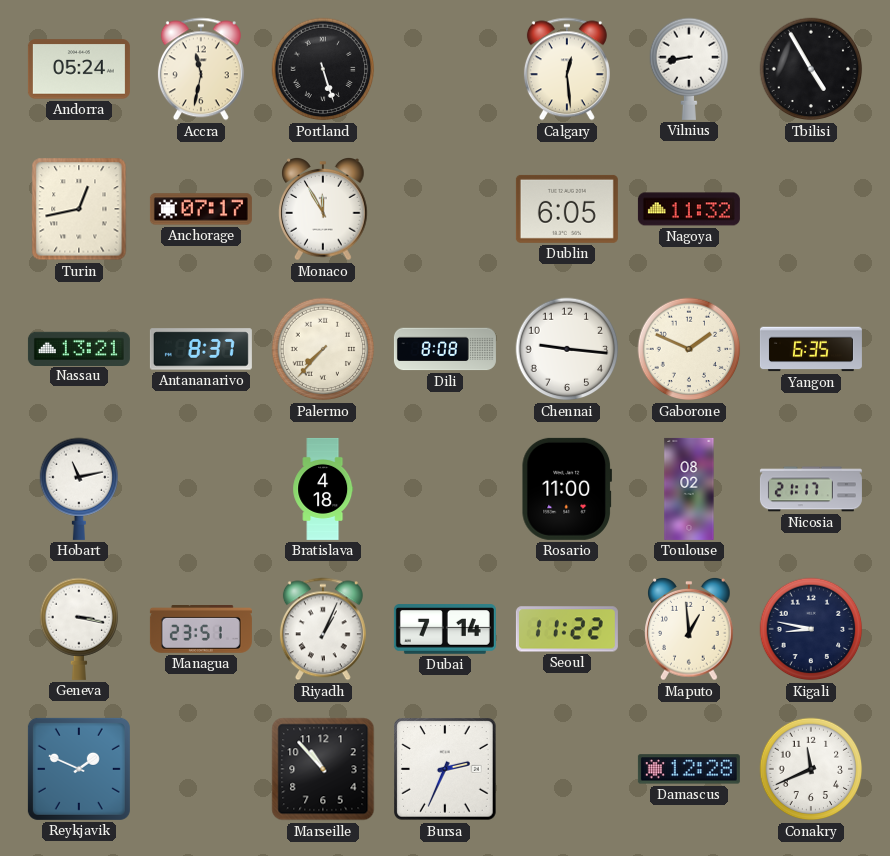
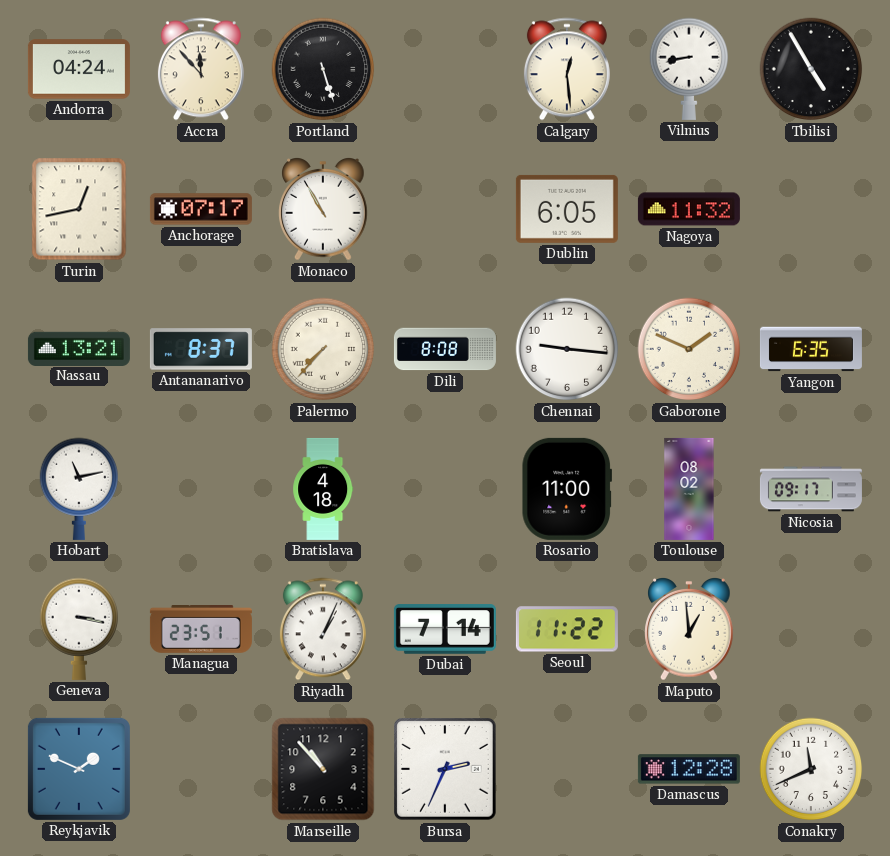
Andorra: 05:24 -> 04:24 (79, 69)
Accra: 11:32 -> 11:53 (201, 69)
Monaco: 11:55 -> 10:55 (323, 210)
Nicosia: 21:17 -> 09:17 (811, 489)
Kigali: 8:47 -> none (811, 629)
